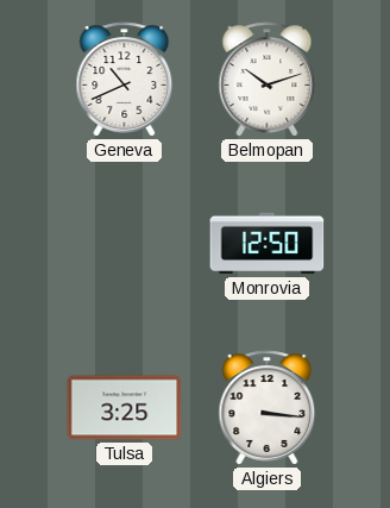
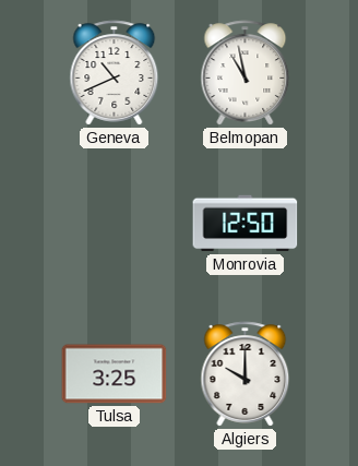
Belmopan: 10:12 -> 10:58 (246, 73)
Algiers: 3:16 -> 10:00 (246, 374)
